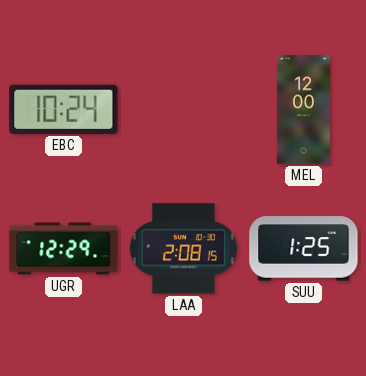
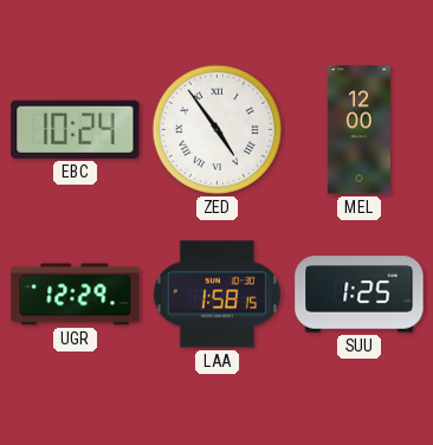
ZED: none -> 4:54 (217, 129)
LAA: 2:08 -> 1:58 (217, 295)
